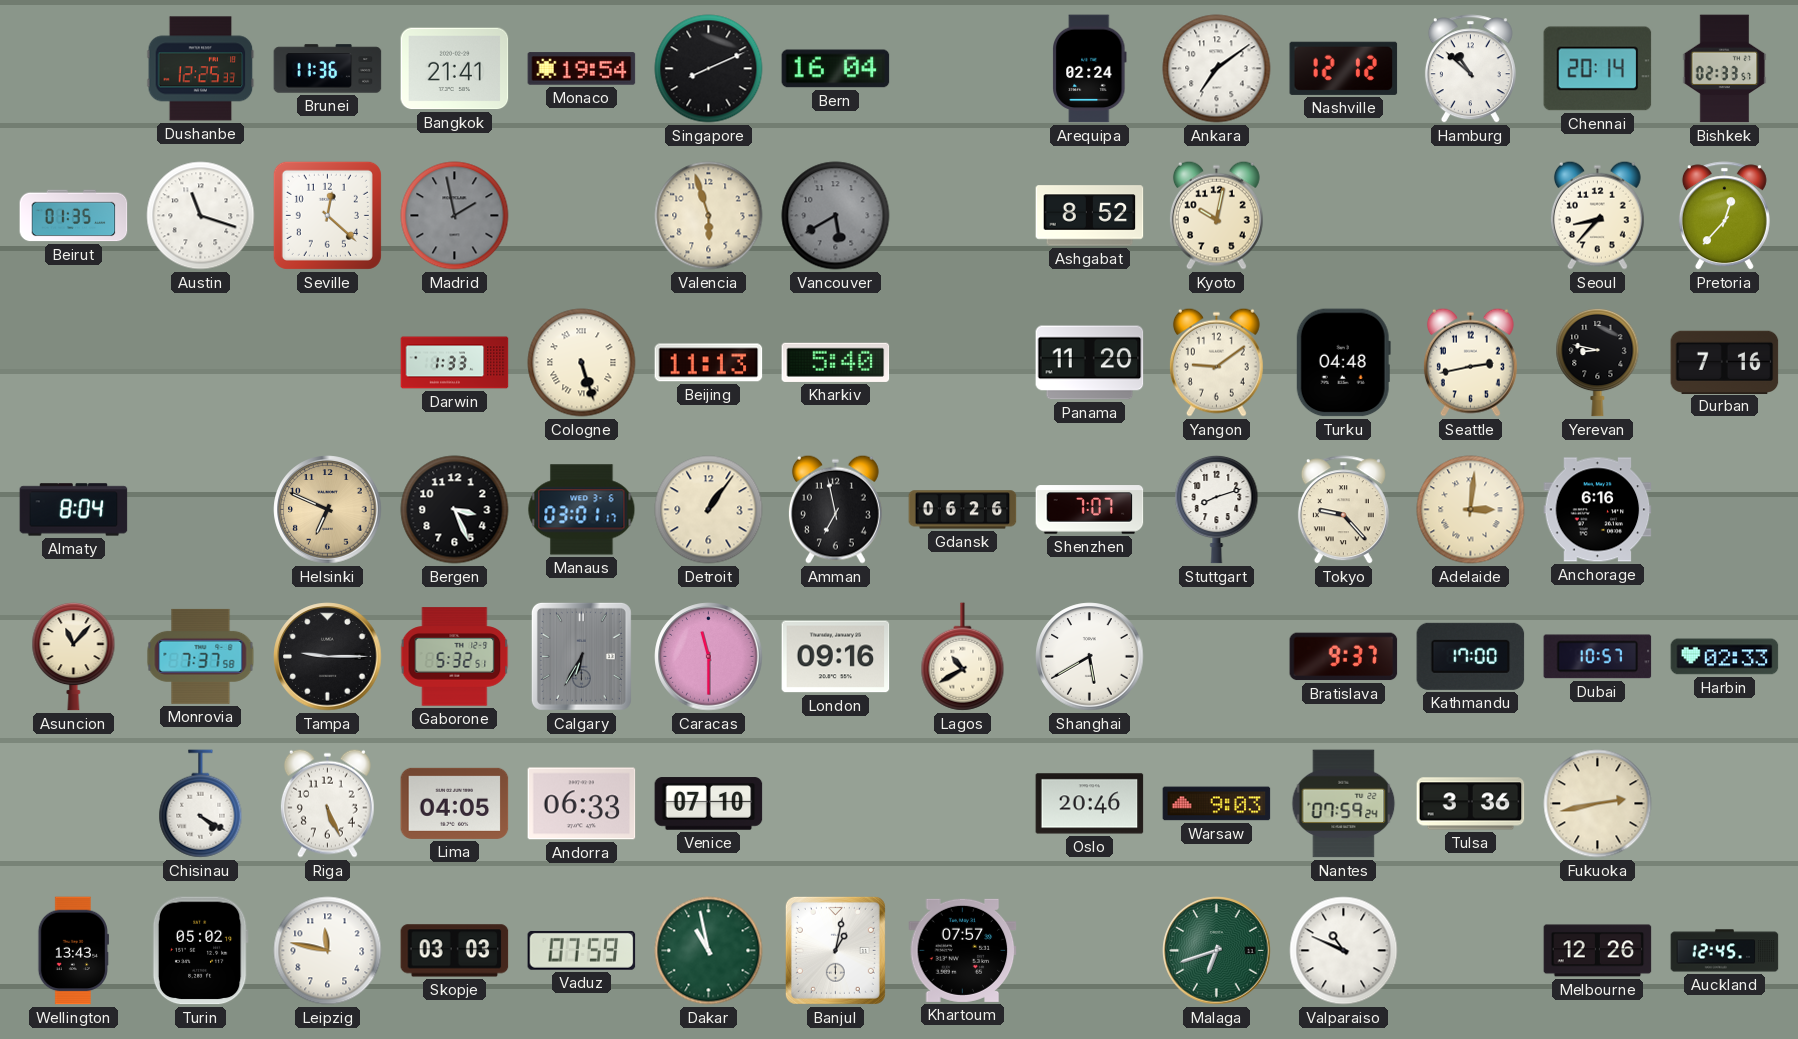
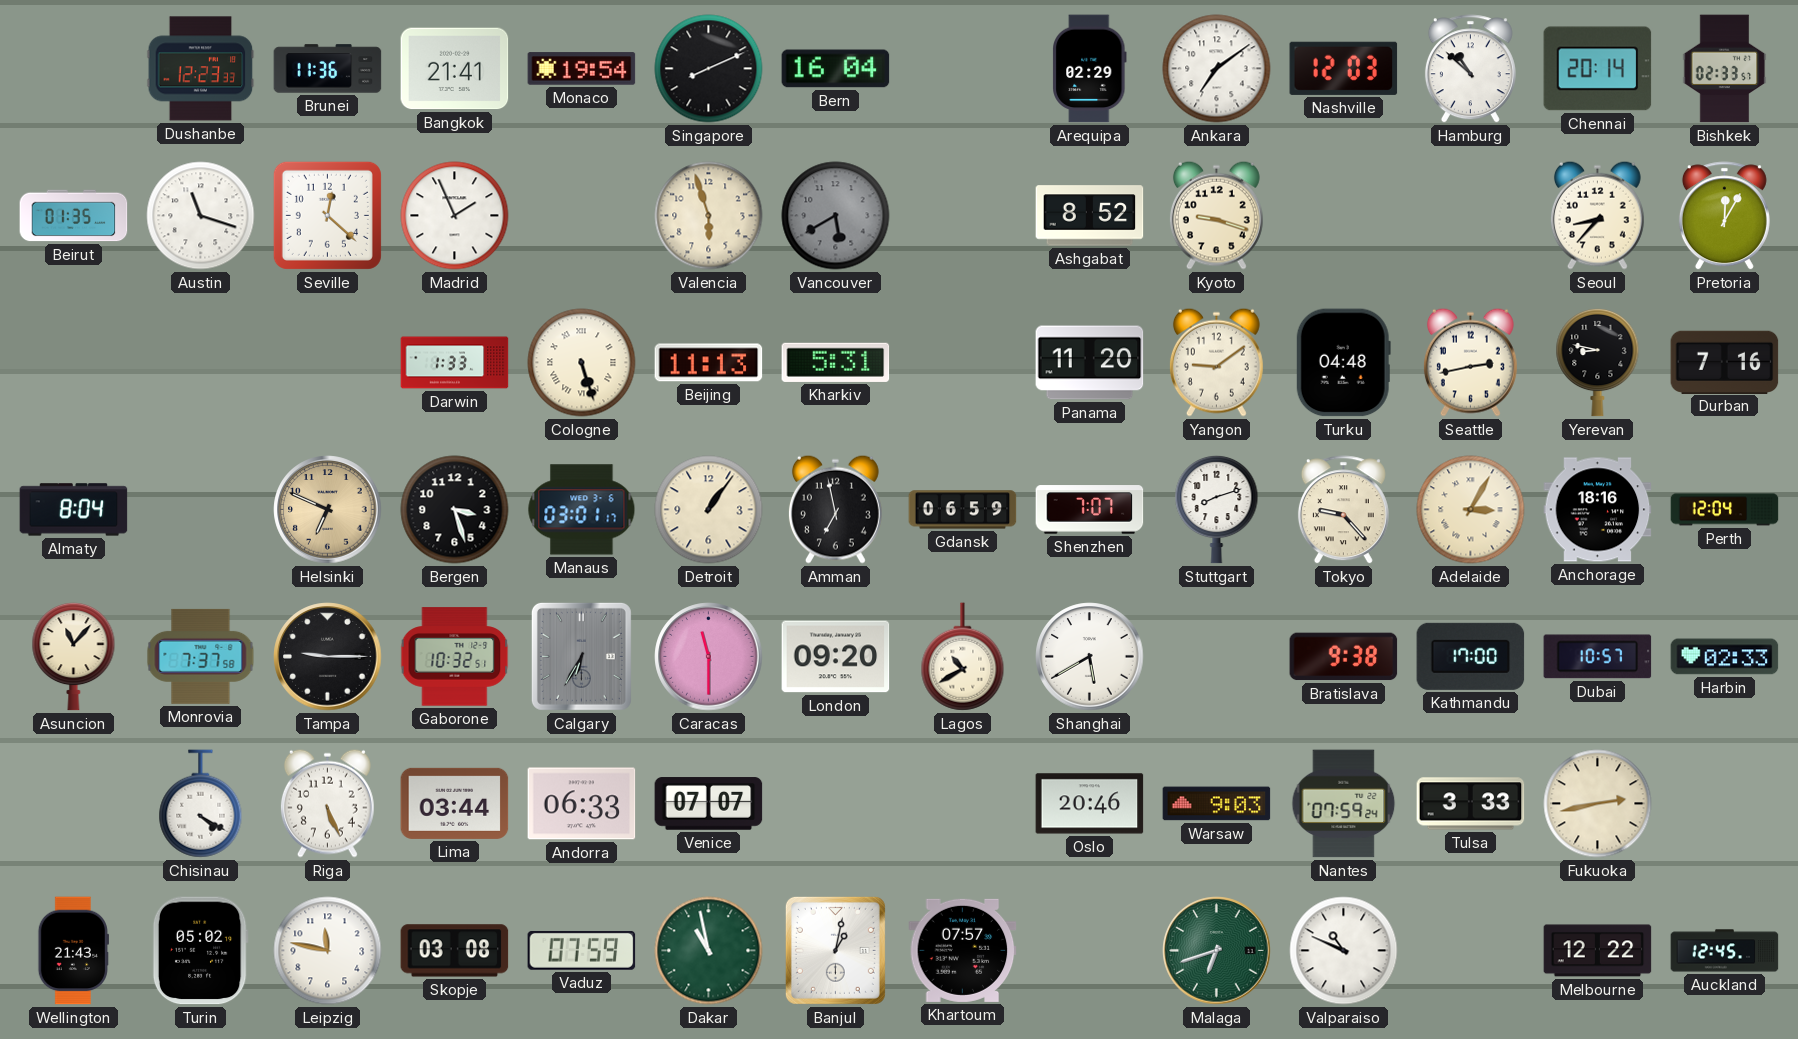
Dushanbe: 12:25 -> 12:23 (201, 69)
Arequipa: 02:24 -> 02:29 (1090, 69)
Nashville: 12:12 -> 12:03 (1344, 68)
Madrid: 1:58 -> 1:56 (455, 216)
Madrid dial: grey -> white (455, 216)
Kyoto: 10:02 -> 9:18 (1216, 215)
Pretoria: 12:37 -> 12:05 (1724, 216)
Kharkiv: 5:40 -> 5:31 (836, 362)
Bergen: 3:26 -> 3:27 (455, 510)
Gdansk: 06:26 -> 06:59 (963, 510)
Adelaide: 3:01 -> 3:05 (1471, 510)
Anchorage: 6:16 -> 18:16 (1598, 510)
Perth: none -> 12:04 (1725, 510)
Gaborone: 5:32 -> 10:32 (455, 657)
London: 09:16 -> 09:20 (836, 657)
Bratislava: 9:37 -> 9:38 (1344, 657)
Lima: 04:05 -> 03:44 (455, 803)
Venice: 07:10 -> 07:07 (709, 804)
Tulsa: 3:36 -> 3:33 (1471, 804)
Wellington: 13:43 -> 21:43 (73, 951)
Skopje: 03:03 -> 03:08 (455, 951)
Melbourne: 12:26 -> 12:22 (1598, 951)
